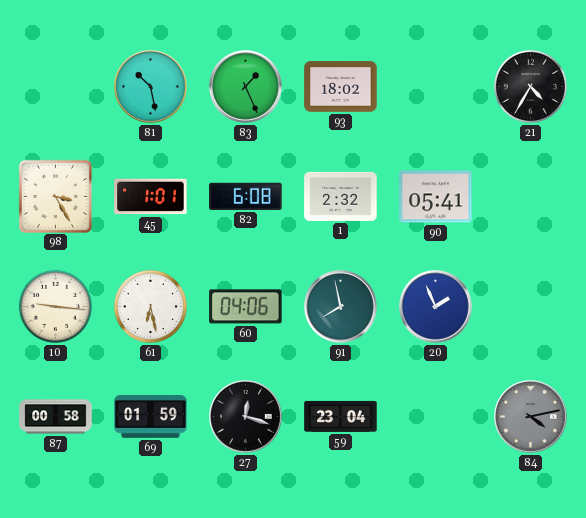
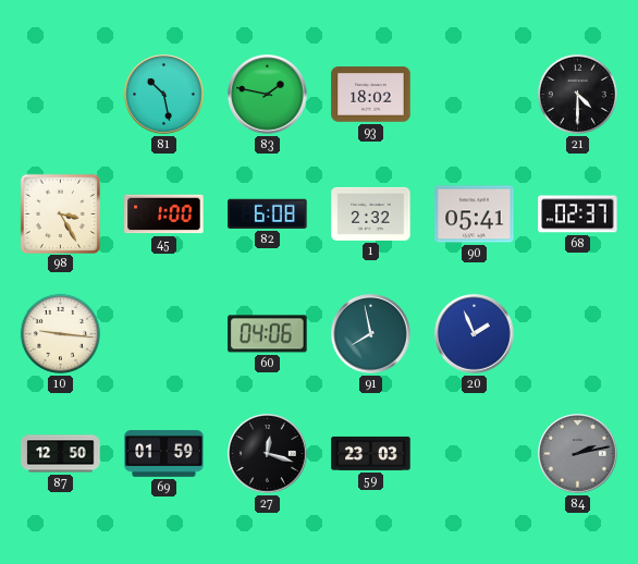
83: 1:26 -> 1:47 (268, 95)
21: 4:35 -> 4:30 (577, 94)
45: 1:01 -> 1:00 (164, 214)
68: none -> 02:37 (578, 214)
61: 6:28 -> none (150, 306)
87: 00:58 -> 12:50 (61, 454)
59: 23:04 -> 23:03 (371, 453)
84: 4:13 -> 2:13 (578, 454)
